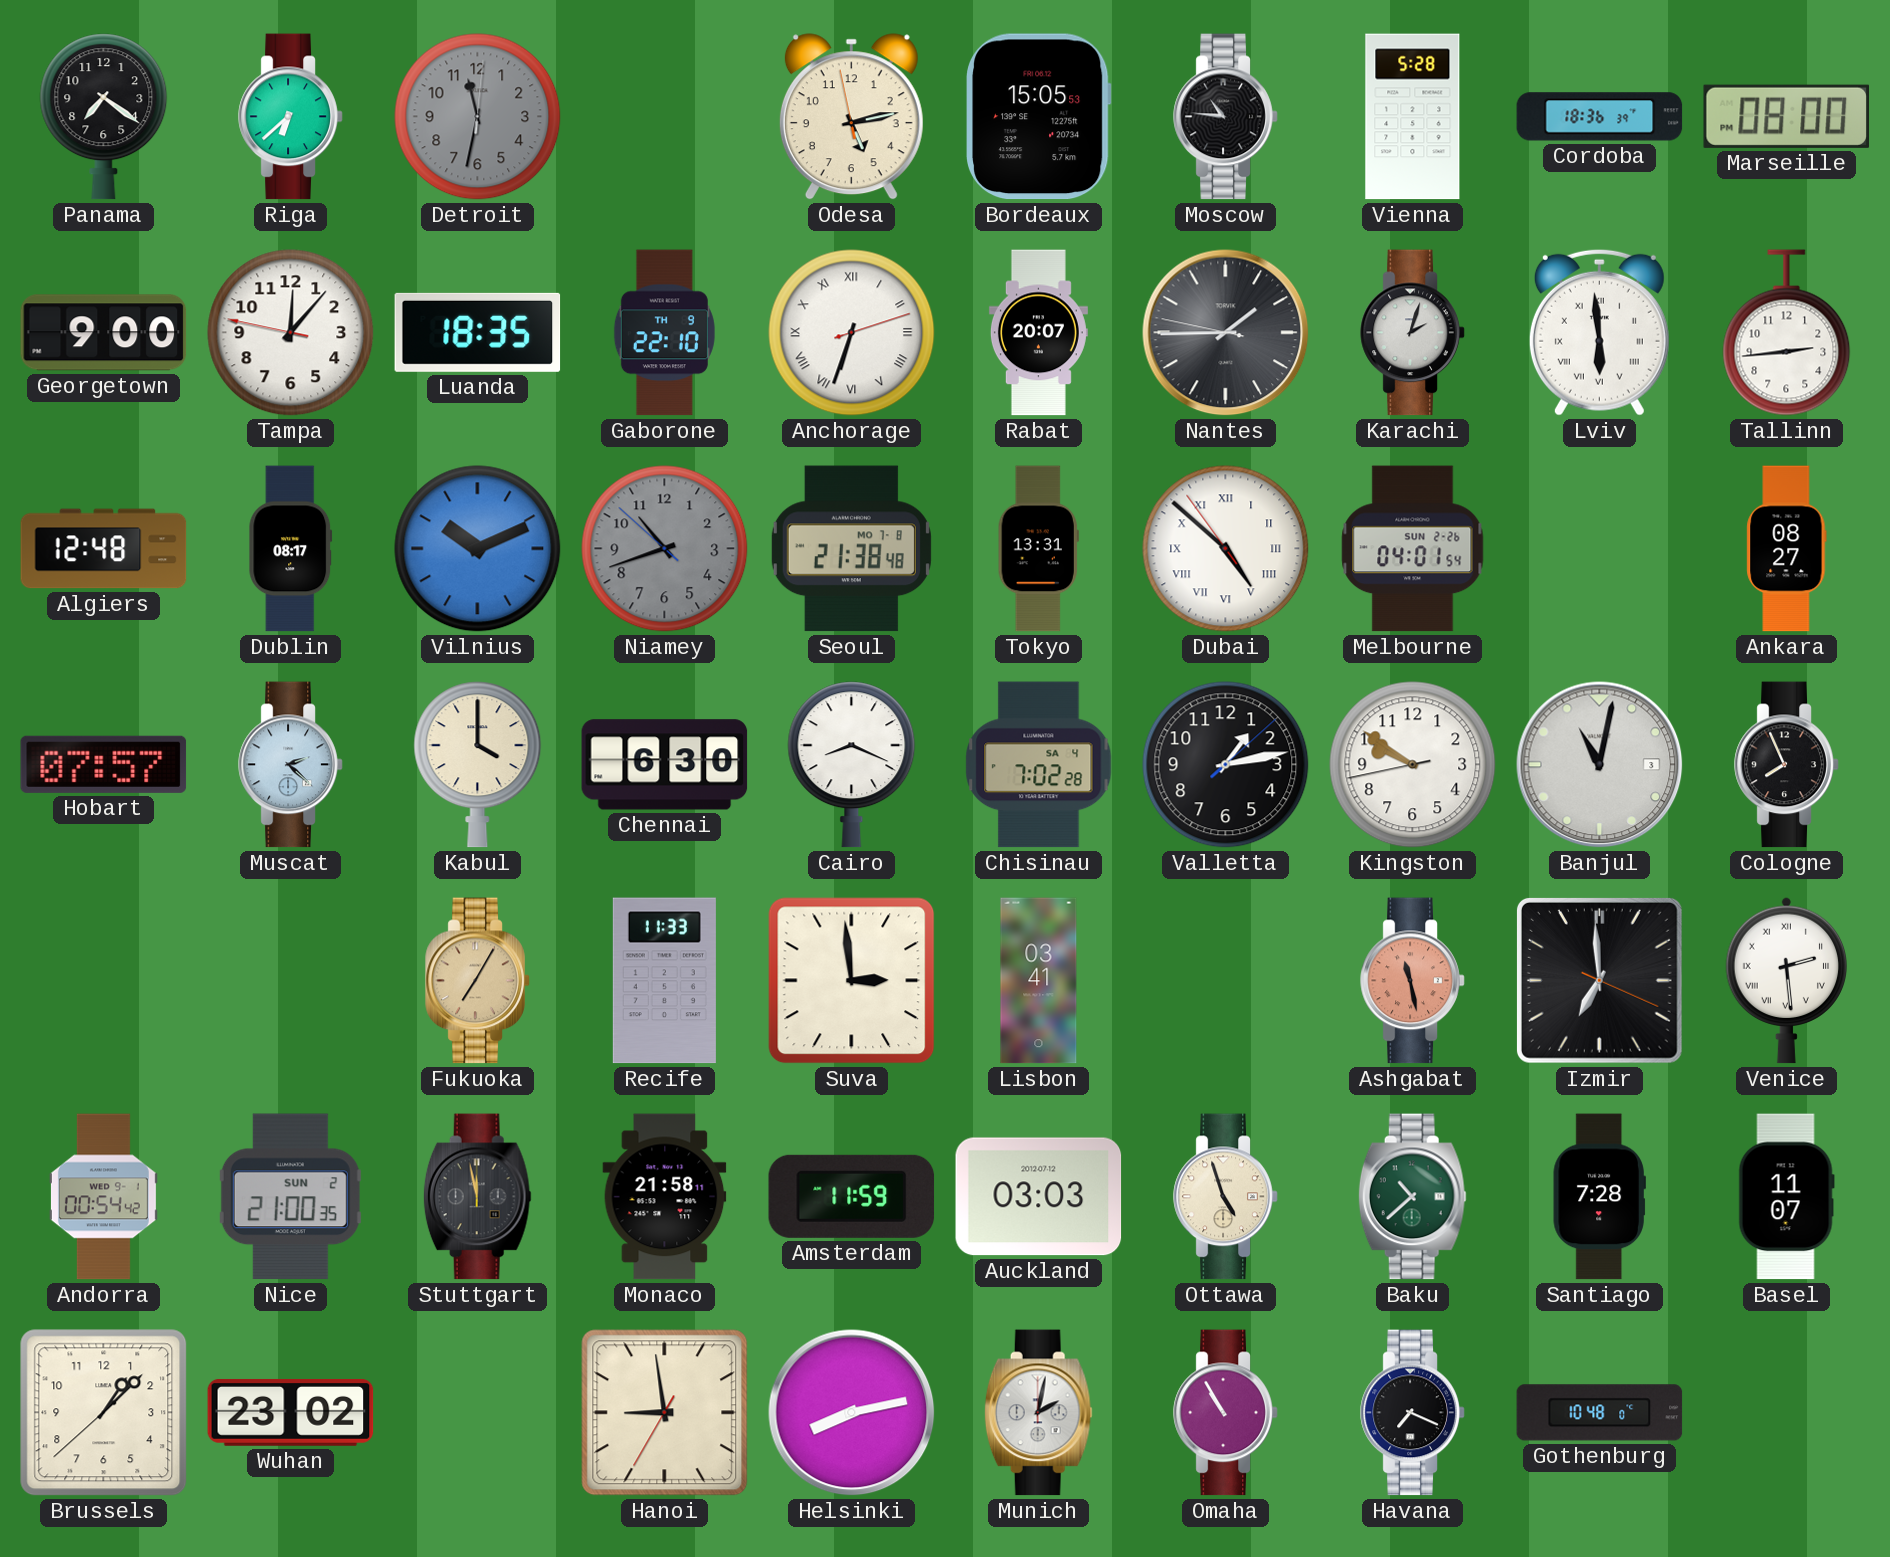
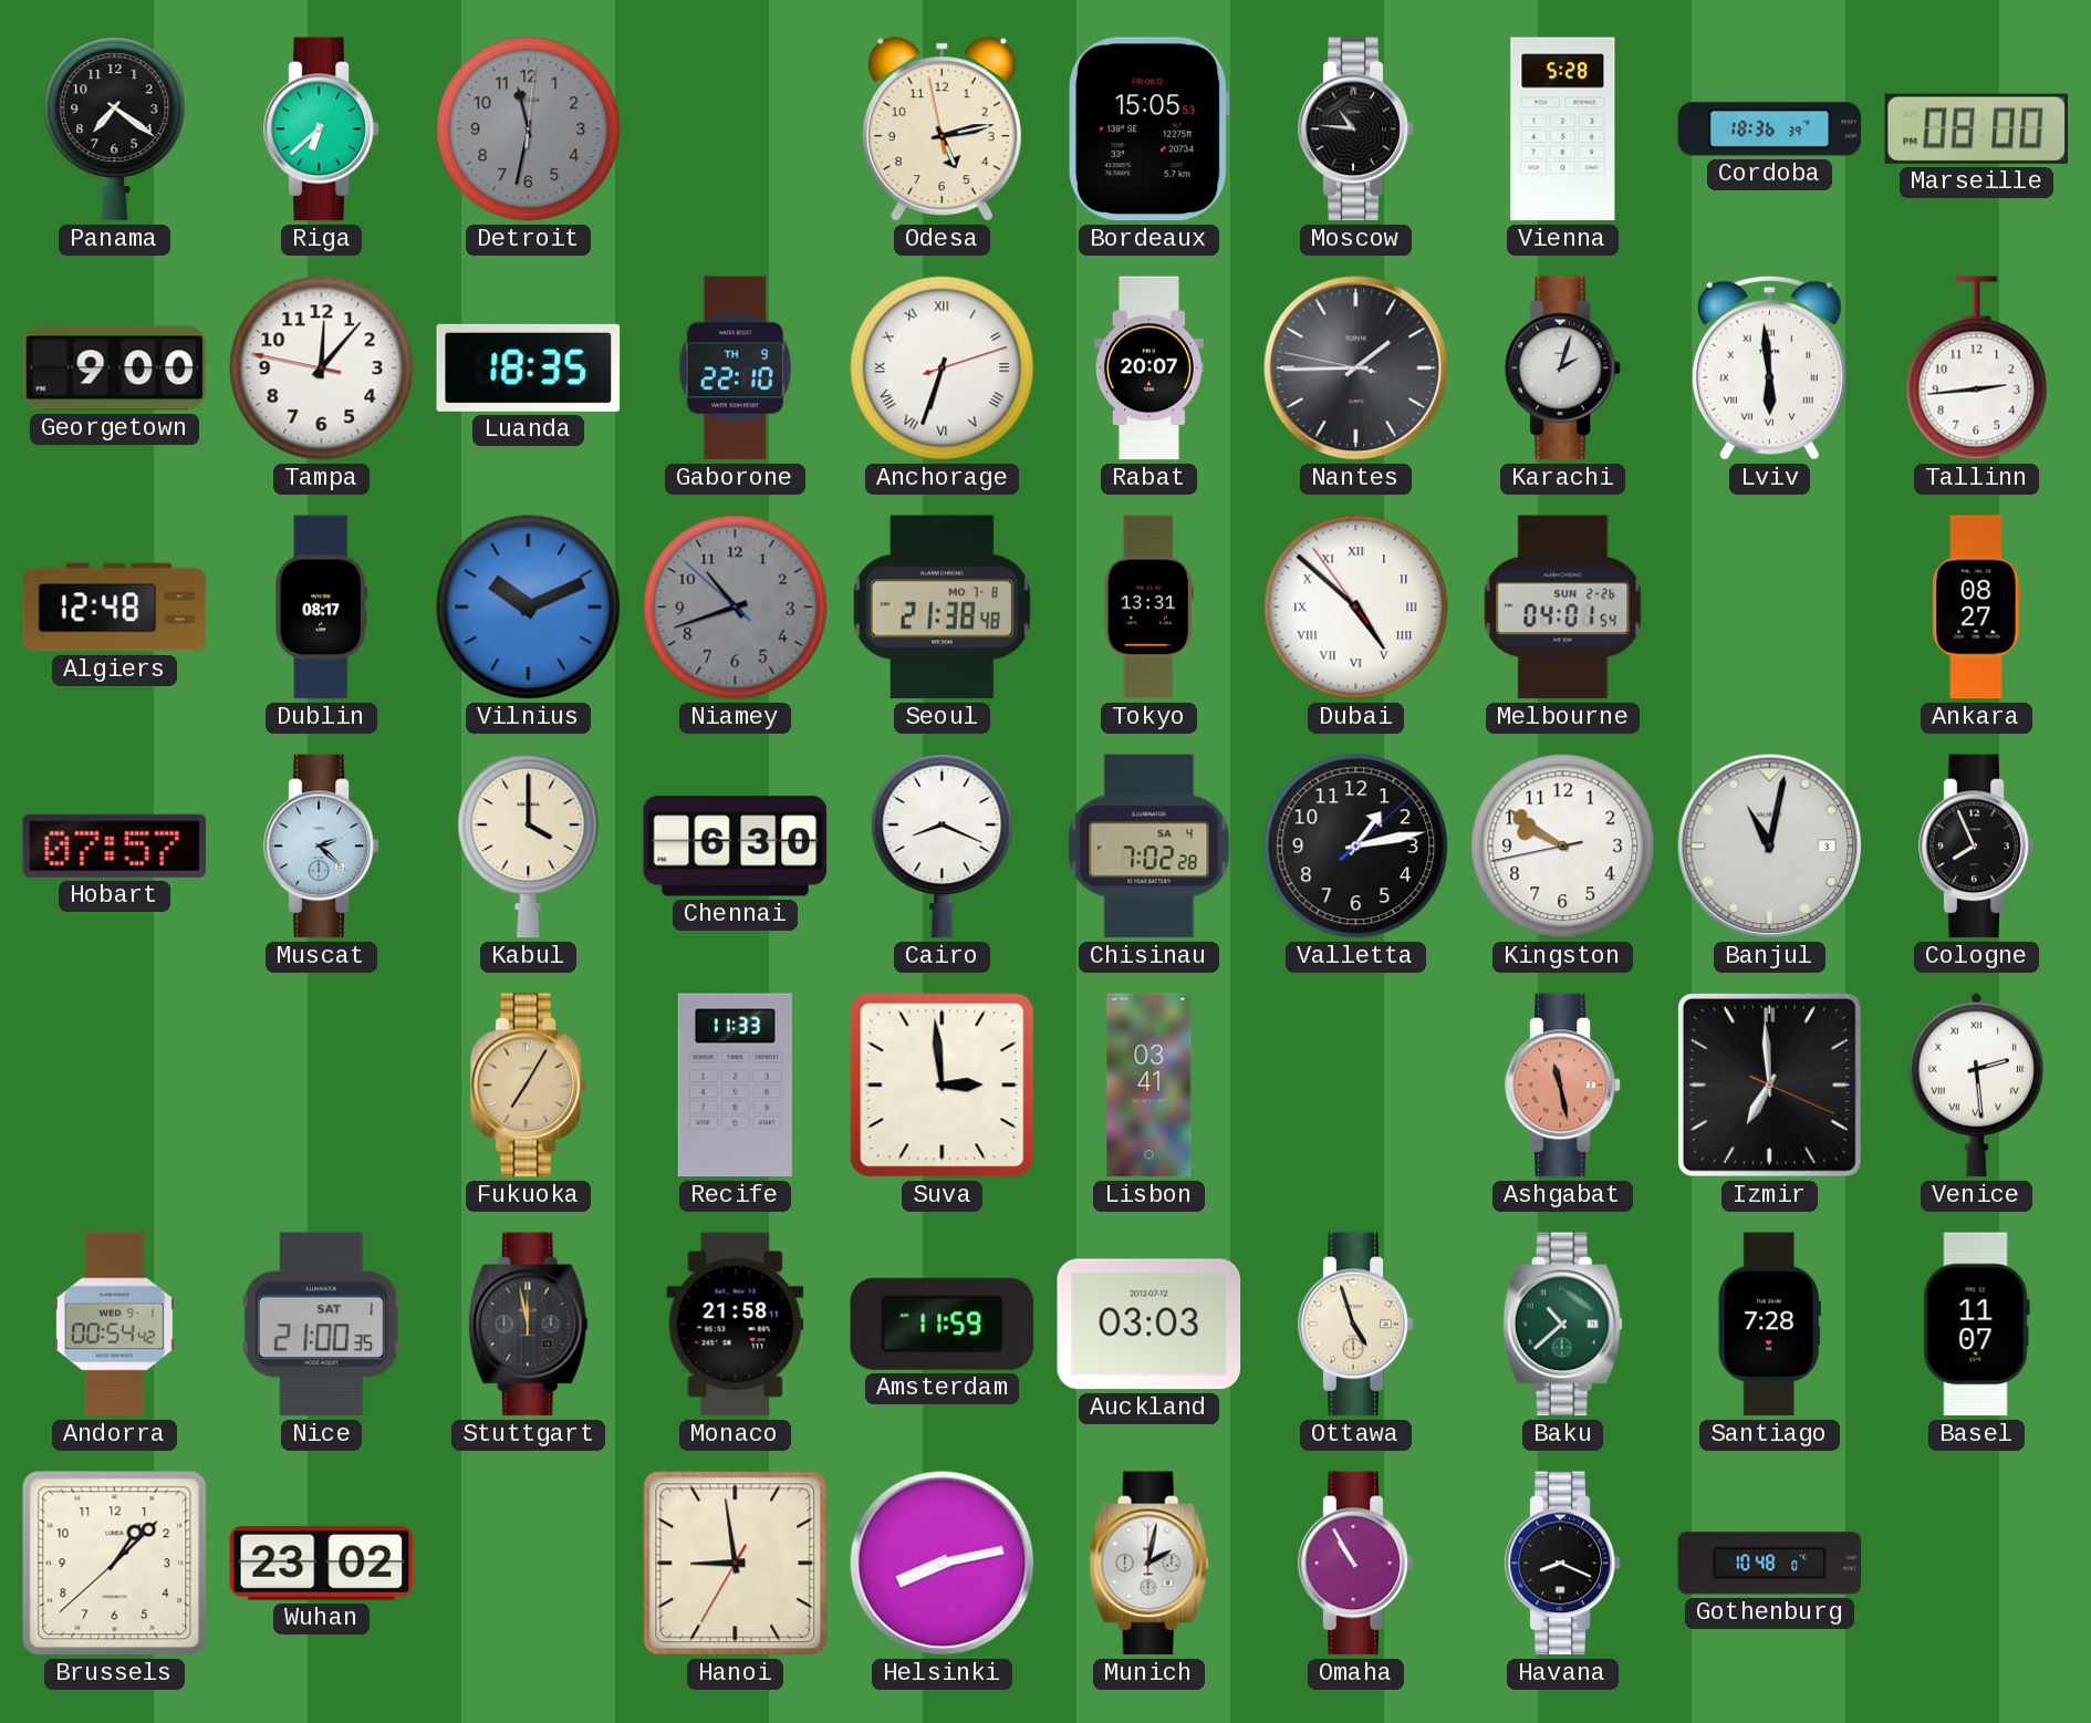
Nice date: SUN 2 -> SAT 1 (321, 1325)
Havana: 7:19 -> 8:19 (1563, 1564)
